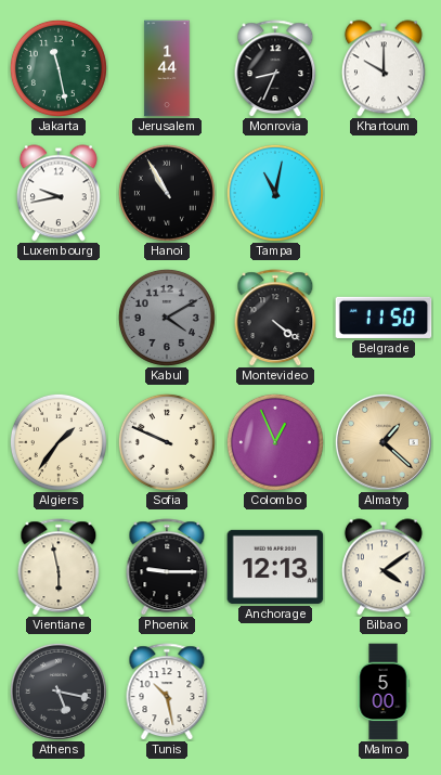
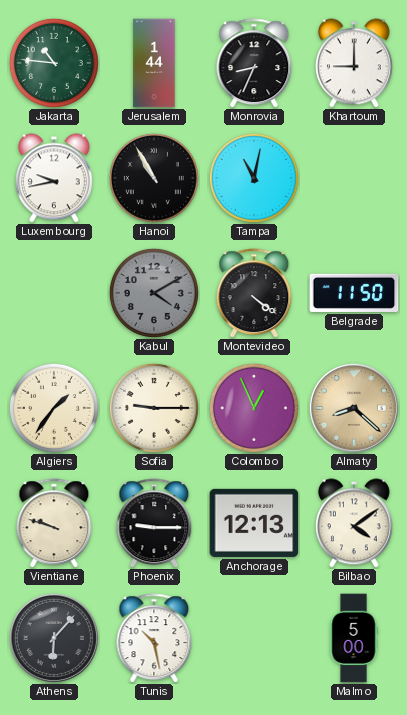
Jakarta: 11:28 -> 10:46 (54, 63)
Khartoum: 10:00 -> 9:00 (354, 63)
Sofia: 9:49 -> 9:15 (154, 408)
Almaty: 1:22 -> 8:22 (354, 408)
Vientiane: 5:58 -> 9:48 (54, 523)
Athens: 5:17 -> 6:07 (54, 638)
